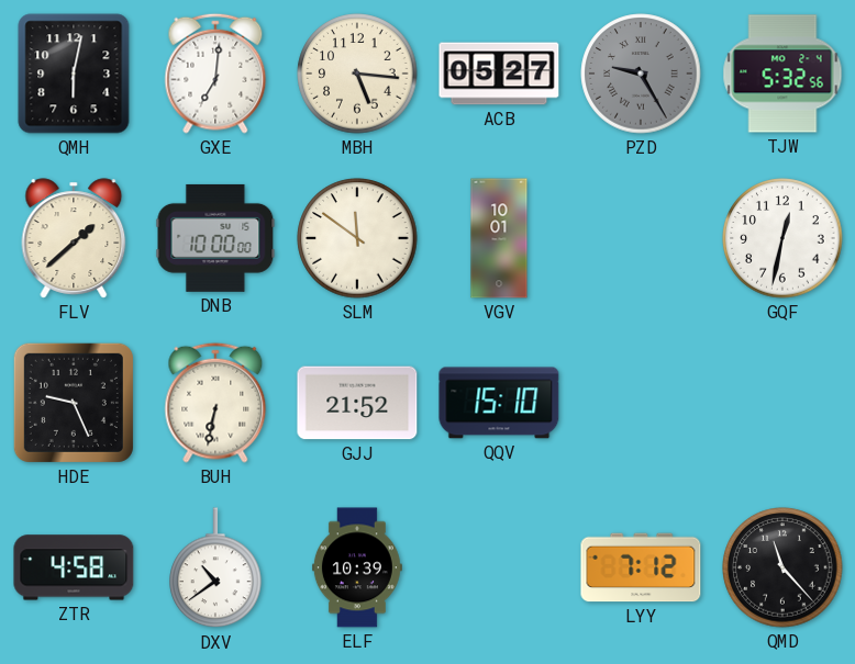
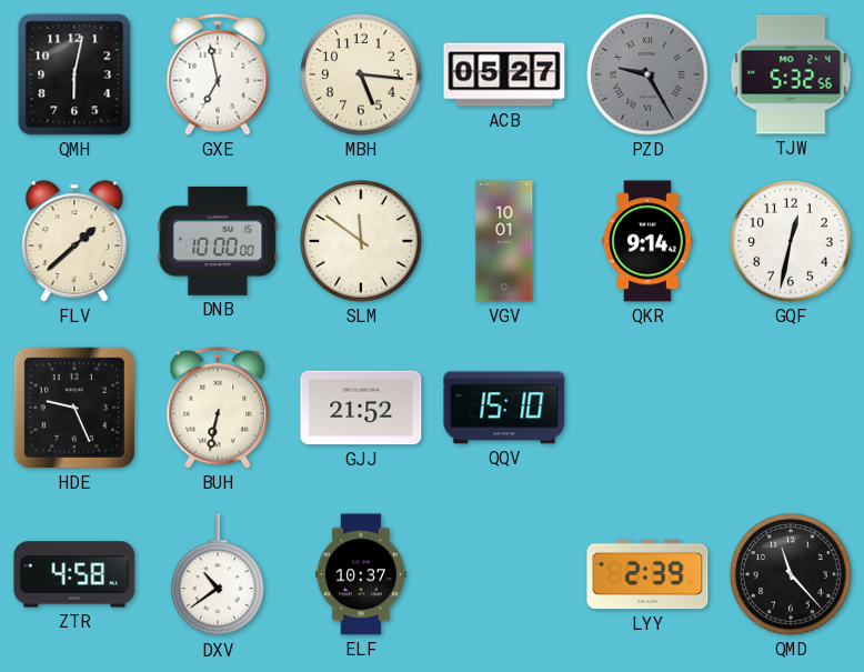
GXE: 7:01 -> 6:58 (218, 74)
QKR: none -> 9:14 (647, 241)
ELF: 10:39 -> 10:37 (361, 574)
LYY: 7:12 -> 2:39 (647, 574)
